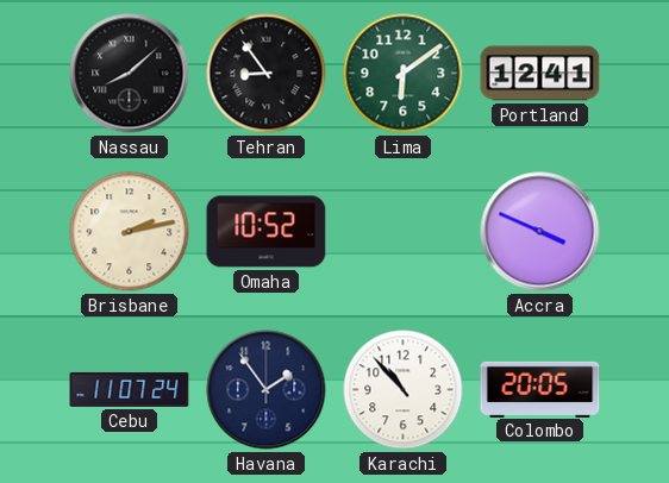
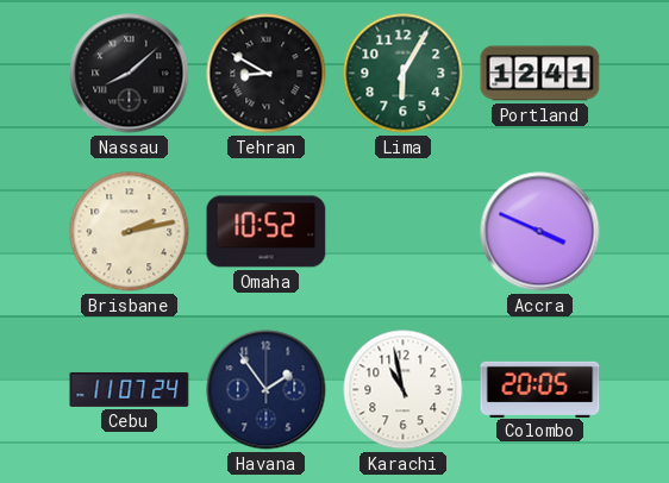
Tehran: 8:54 -> 8:50 (267, 74)
Lima: 6:09 -> 6:05 (404, 74)
Karachi: 10:53 -> 10:58 (404, 390)
